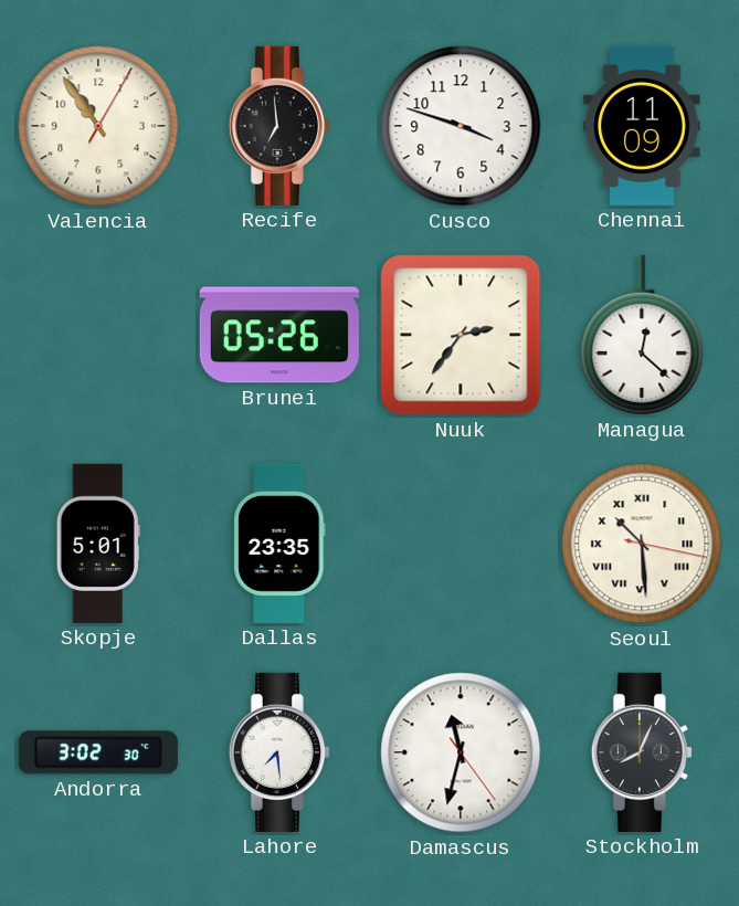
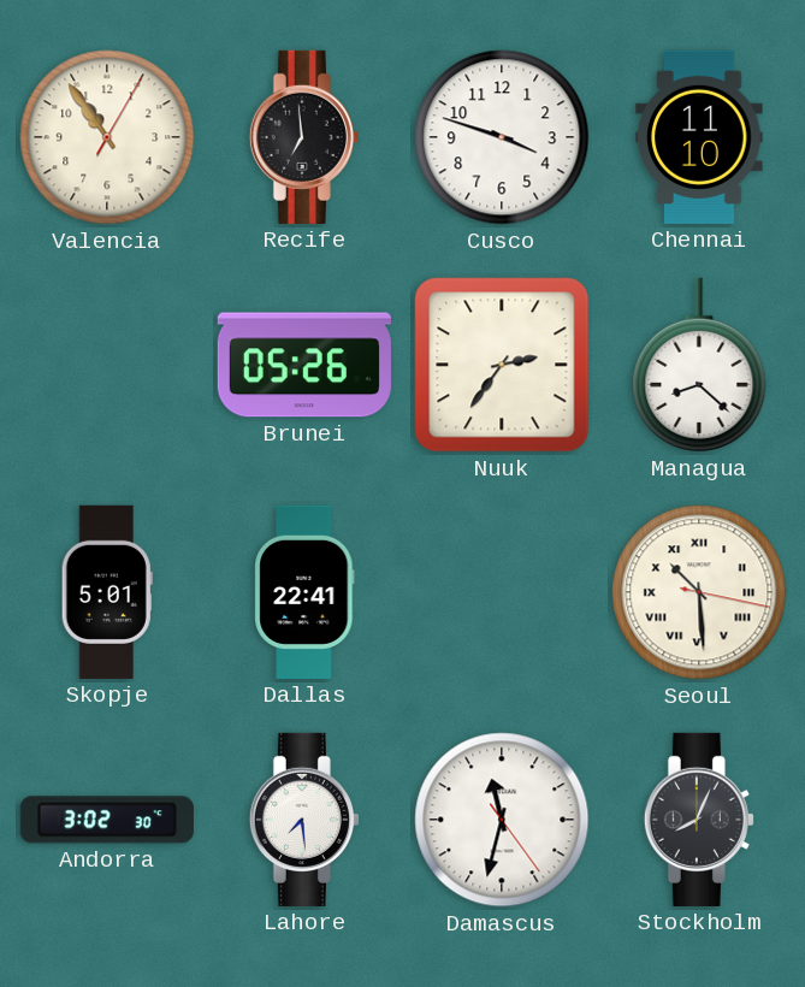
Chennai: 11:09 -> 11:10 (699, 137)
Managua: 12:22 -> 8:22 (699, 365)
Dallas: 23:35 -> 22:41 (304, 592)
